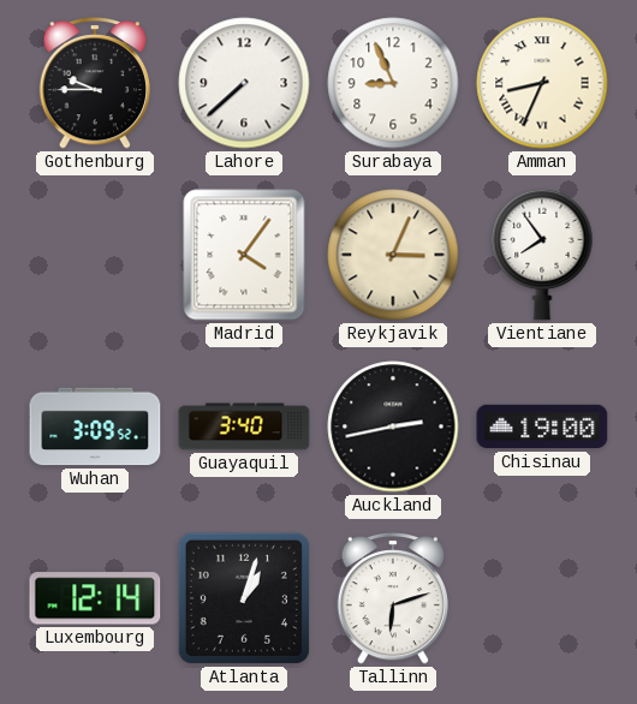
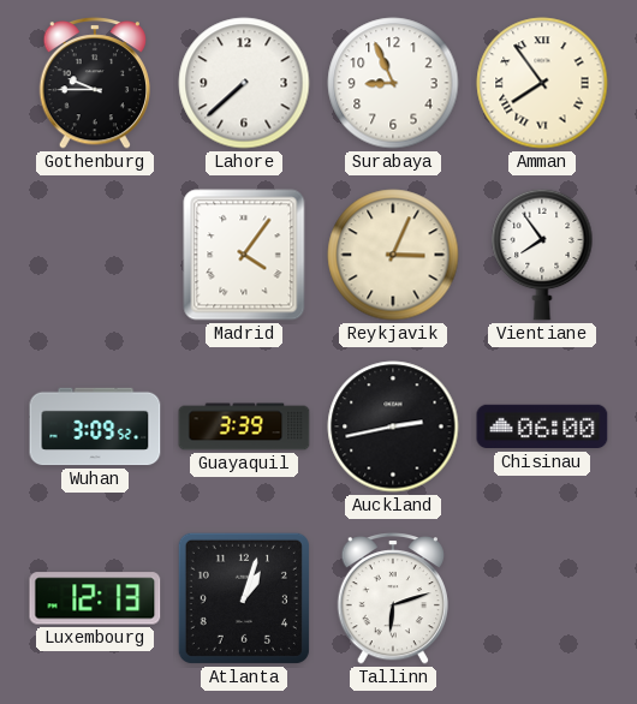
Amman: 8:34 -> 7:54 (542, 83)
Guayaquil: 3:40 -> 3:39 (244, 426)
Chisinau: 19:00 -> 06:00 (542, 426)
Luxembourg: 12:14 -> 12:13 (95, 598)
